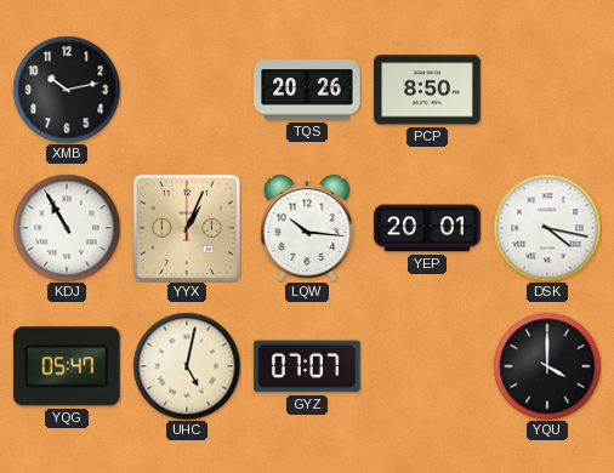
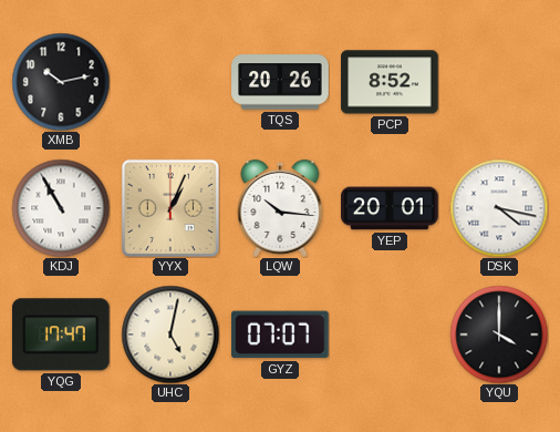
PCP: 8:50 -> 8:52 (390, 82)
YQG: 05:47 -> 17:47 (61, 335)
